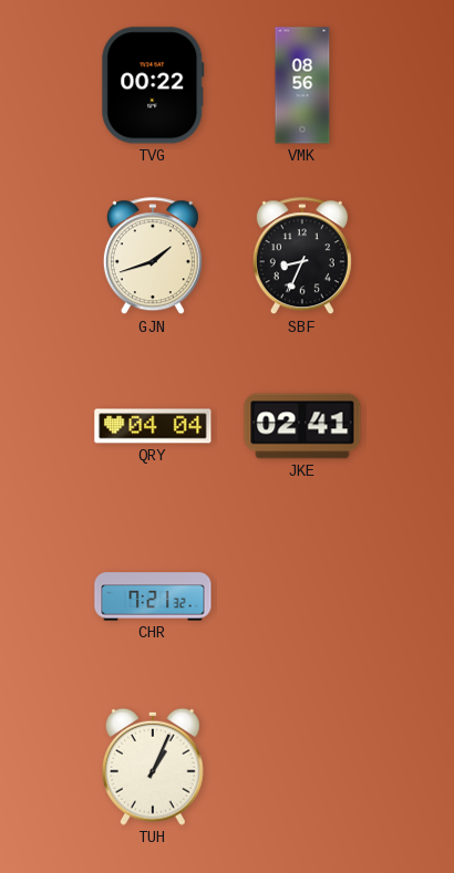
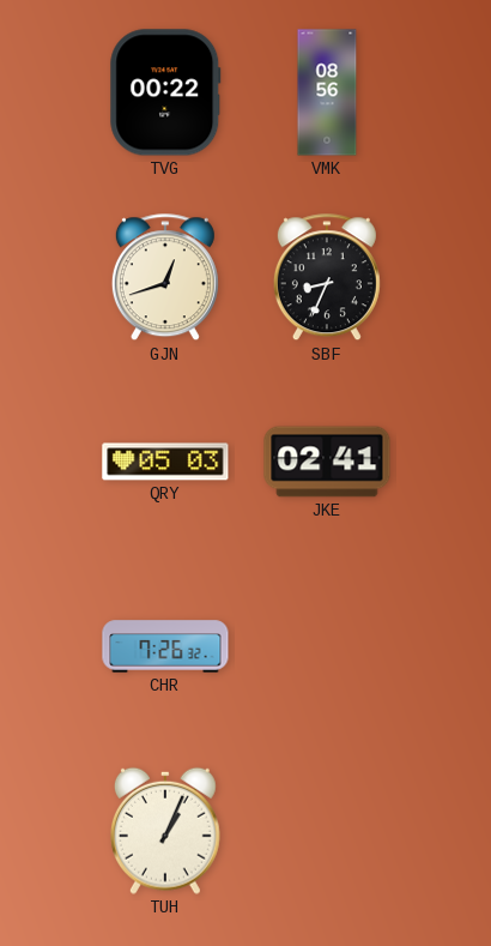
GJN: 1:42 -> 12:42 (165, 278)
QRY: 04:04 -> 05:03 (165, 462)
CHR: 7:21 -> 7:26 (165, 646)
